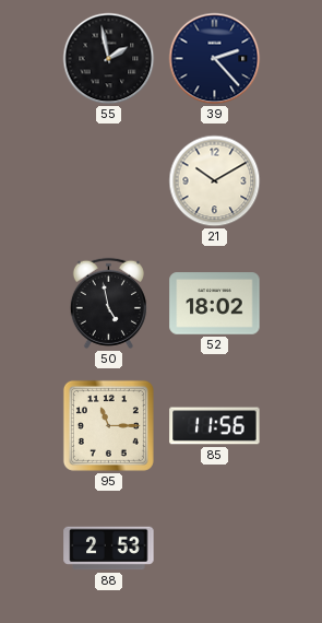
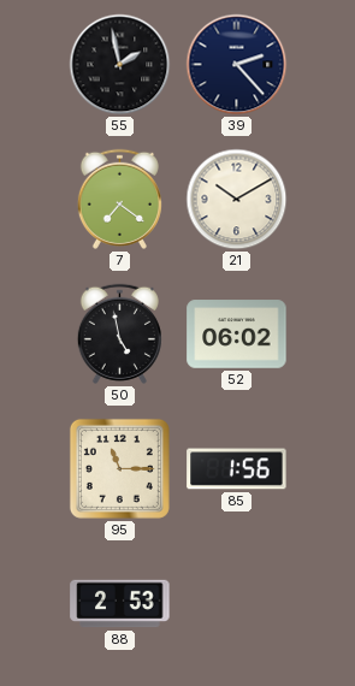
7: none -> 7:21 (119, 199)
52: 18:02 -> 06:02 (237, 335)
85: 11:56 -> 1:56 (237, 469)
